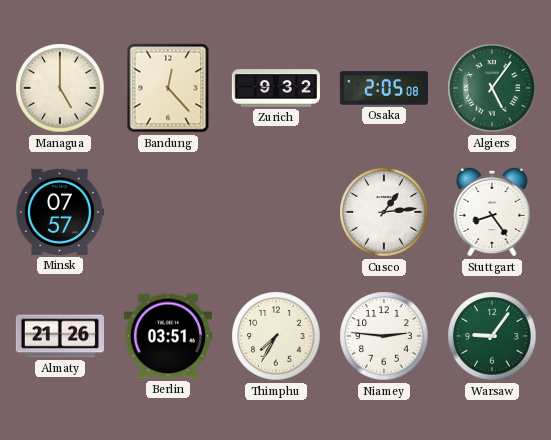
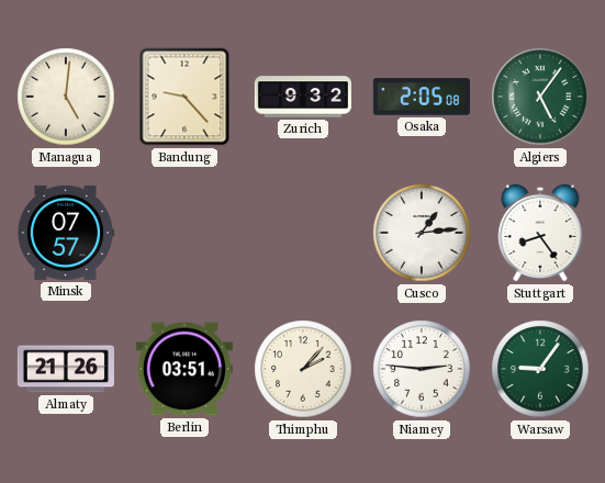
Managua: 5:00 -> 5:01 (66, 97)
Bandung: 12:23 -> 9:23 (184, 97)
Thimphu: 7:35 -> 2:07 (303, 369)
